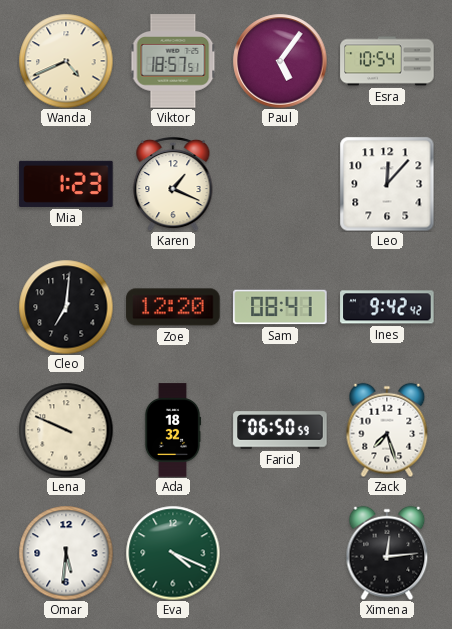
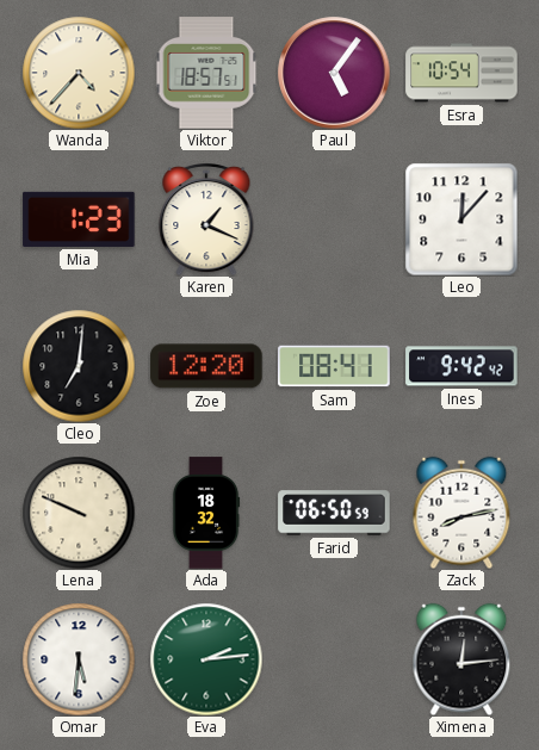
Wanda: 4:41 -> 4:37 (79, 73)
Zack: 7:27 -> 8:13 (461, 513)
Eva: 4:19 -> 2:14 (206, 659)
